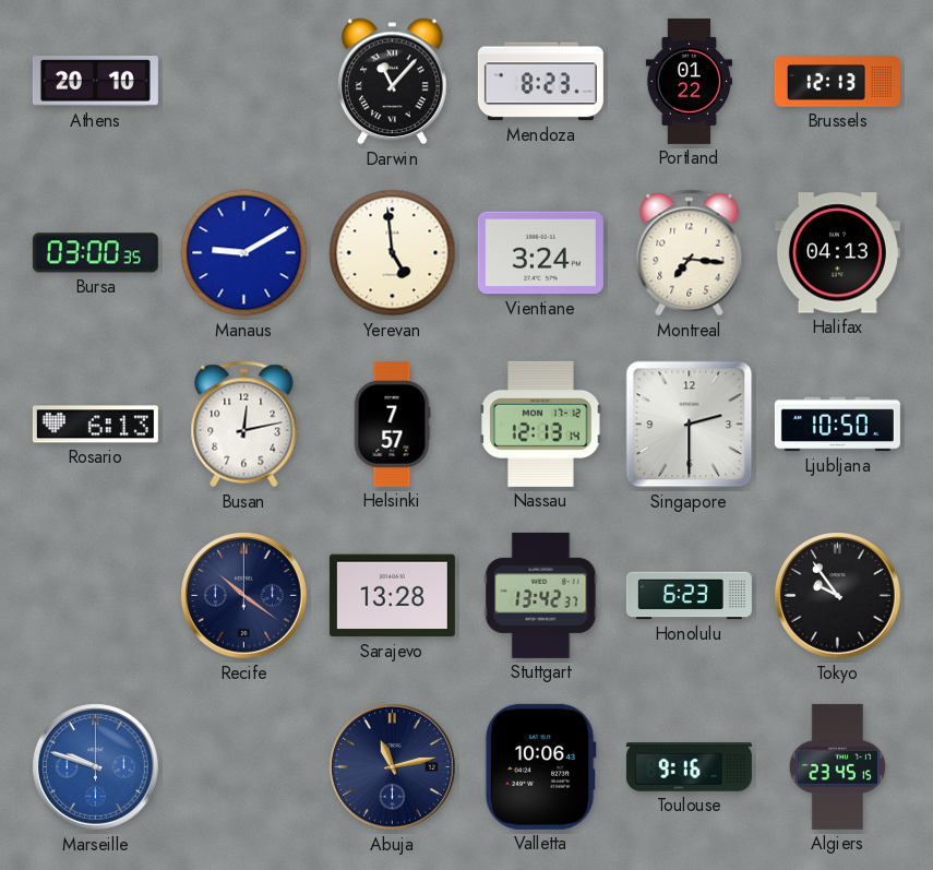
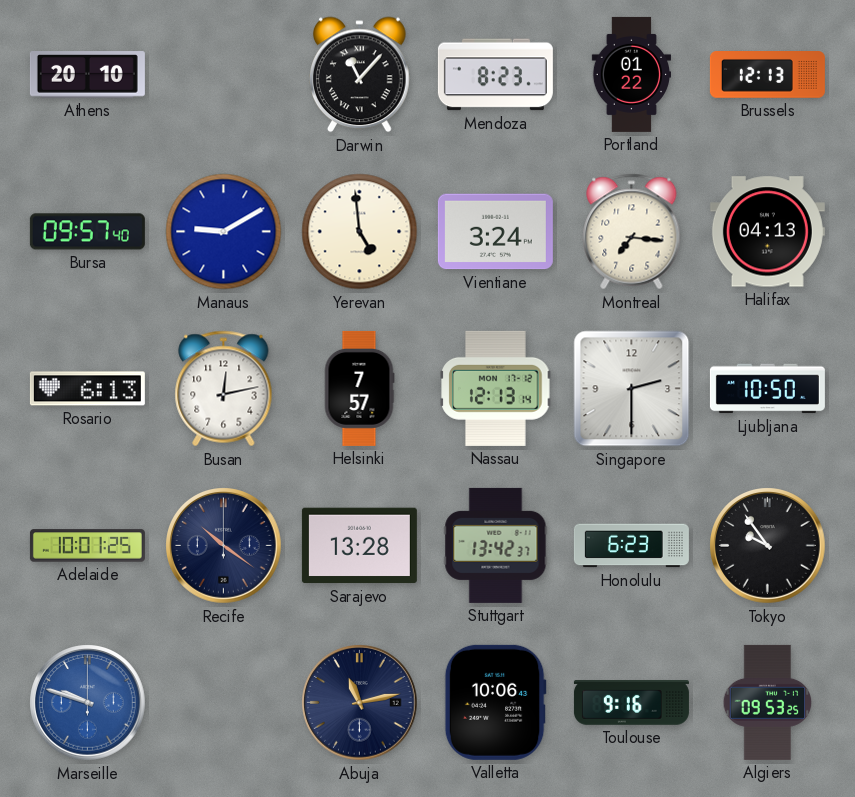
Bursa: 03:00 -> 09:57 (87, 232)
Adelaide: none -> 10:01 (87, 546)
Algiers: 23:45 -> 09:53 (768, 702)
